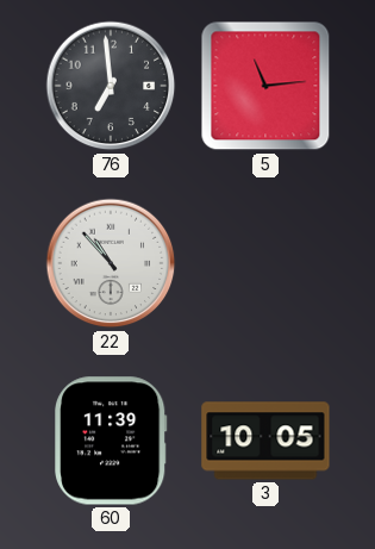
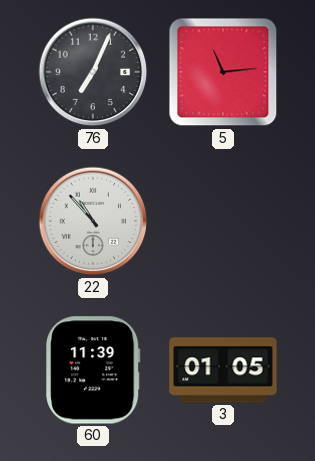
76: 6:59 -> 7:04 (93, 72)
3: 10:05 -> 01:05 (223, 370)
